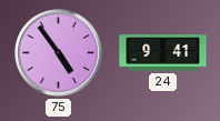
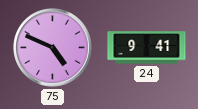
75: 4:54 -> 4:49 (53, 48)
